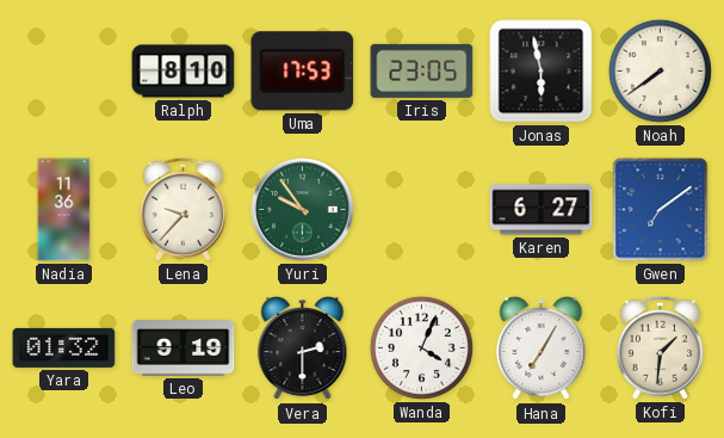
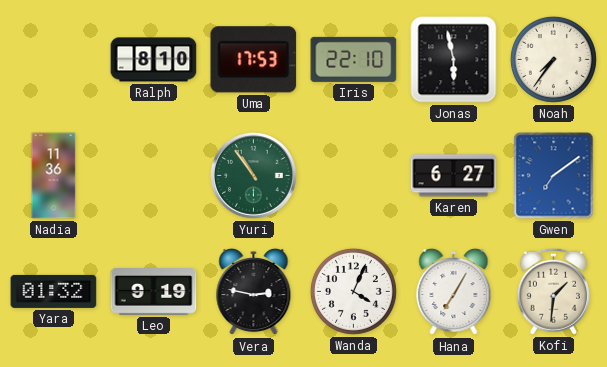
Iris: 23:05 -> 22:10 (354, 59)
Noah: 7:39 -> 7:36 (553, 59)
Lena: 9:37 -> none (182, 209)
Yuri: 9:54 -> 10:54 (253, 175)
Vera: 2:30 -> 2:47 (254, 292)
